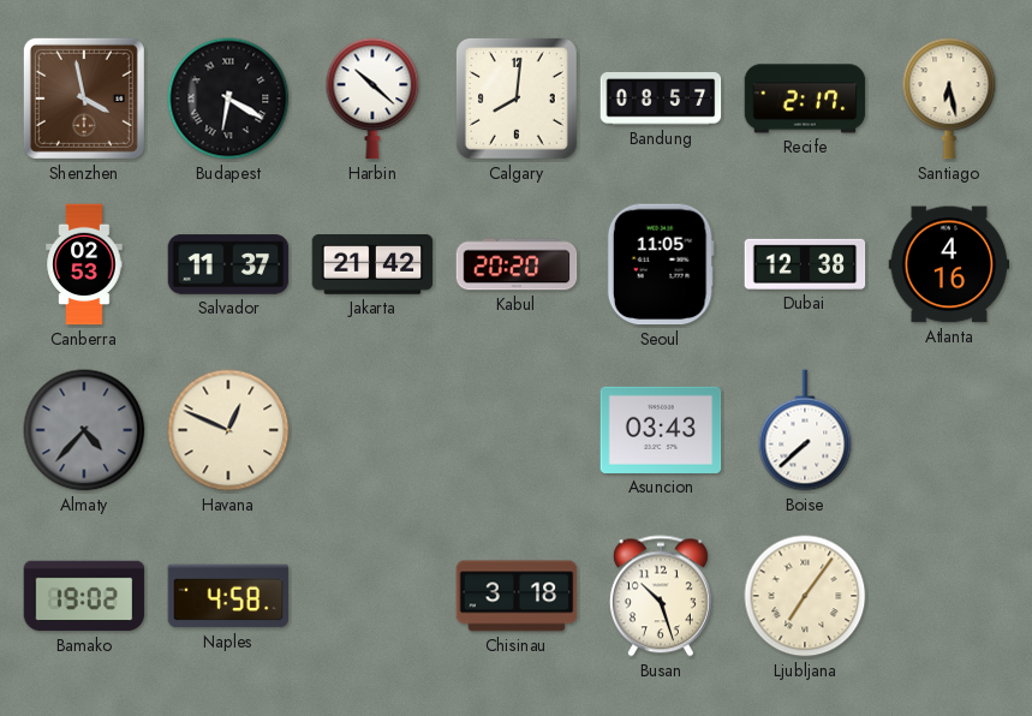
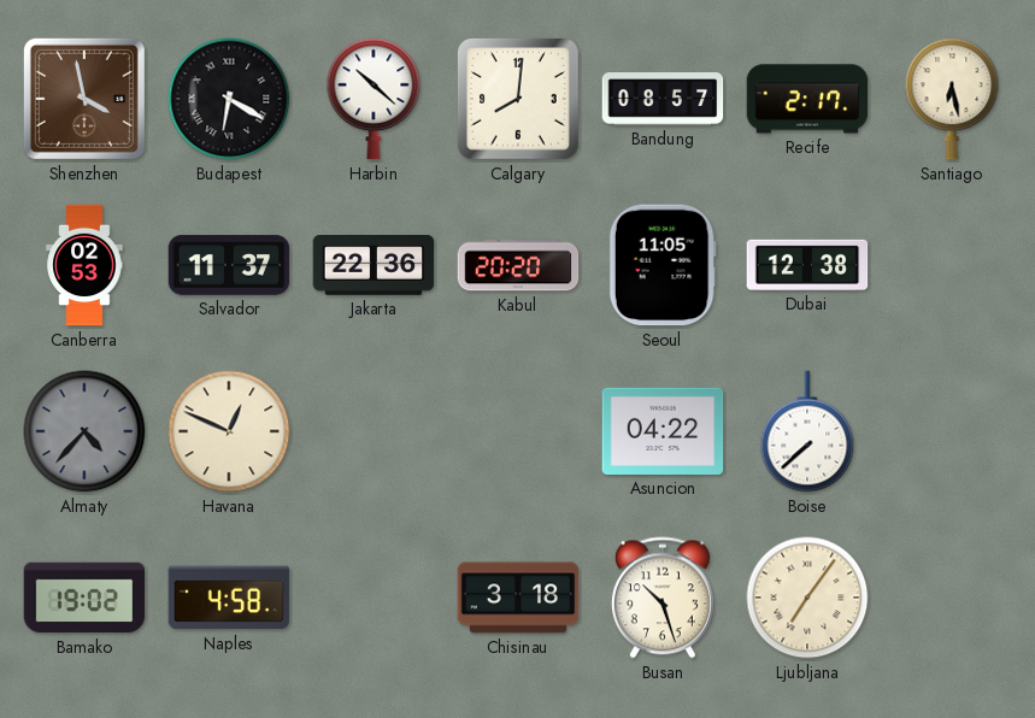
Jakarta: 21:42 -> 22:36 (374, 266)
Atlanta: 4:16 -> none (949, 264)
Asuncion: 03:43 -> 04:22 (663, 431)
